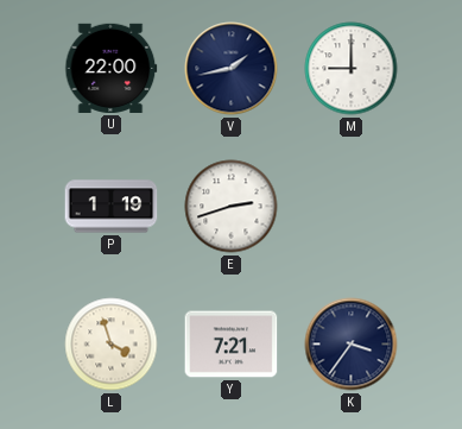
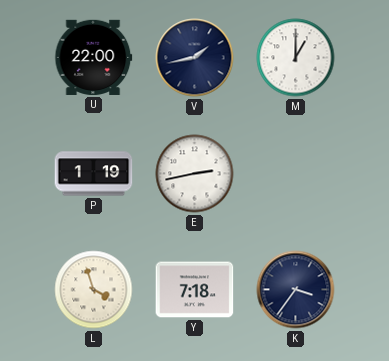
M: 9:00 -> 1:00 (296, 58)
E: 2:42 -> 2:43 (195, 174)
Y: 7:21 -> 7:18 (195, 290)
